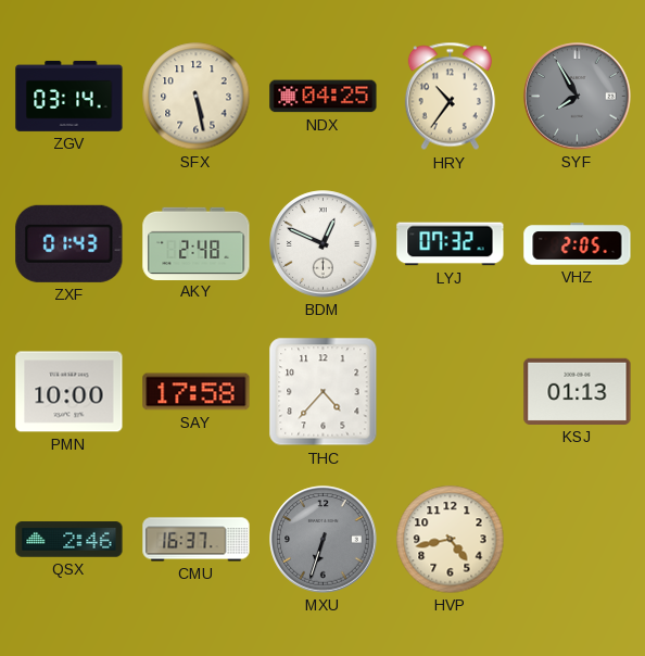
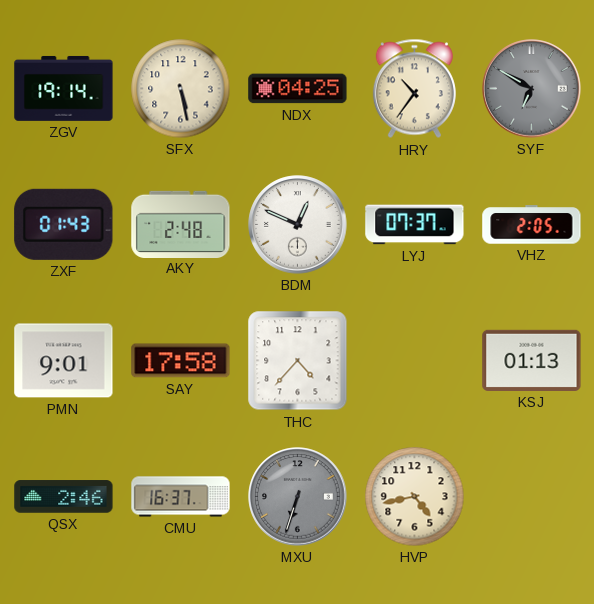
ZGV: 03:14 -> 19:14 (64, 88)
SYF: 7:55 -> 6:50 (532, 89)
LYJ: 07:32 -> 07:37 (415, 225)
PMN: 10:00 -> 9:01 (64, 361)
